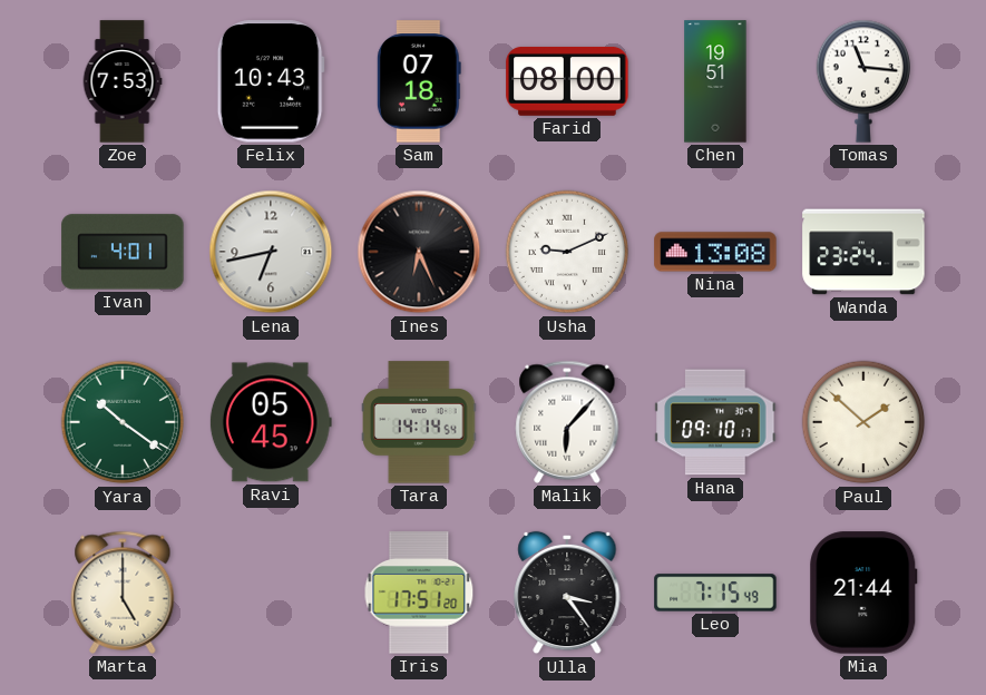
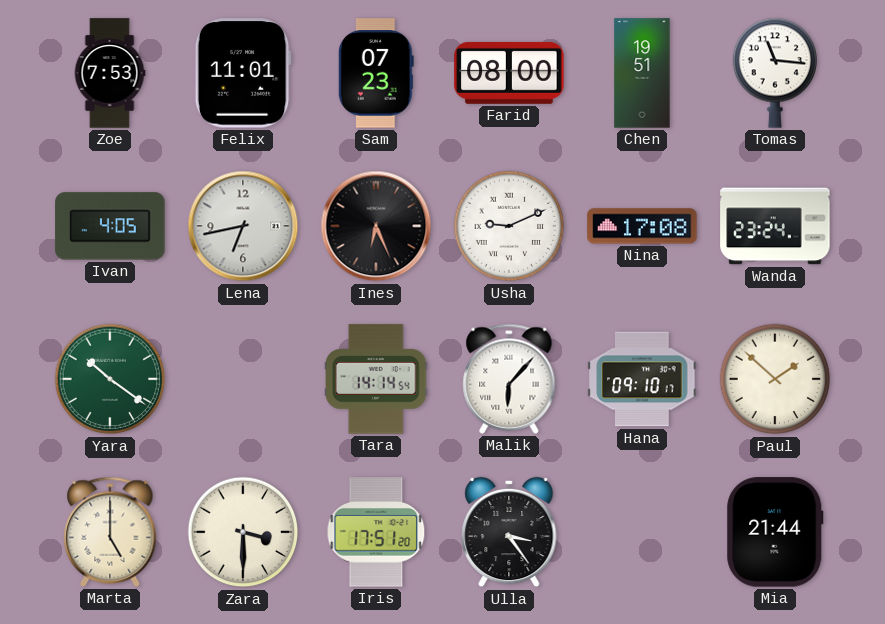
Felix: 10:43 -> 11:01 (243, 73)
Sam: 07:18 -> 07:23 (376, 73)
Ivan: 4:01 -> 4:05 (110, 226)
Nina: 13:08 -> 17:08 (642, 226)
Ravi: 05:45 -> none (271, 422)
Zara: none -> 3:30 (243, 532)
Leo: 7:15 -> none (715, 593)
